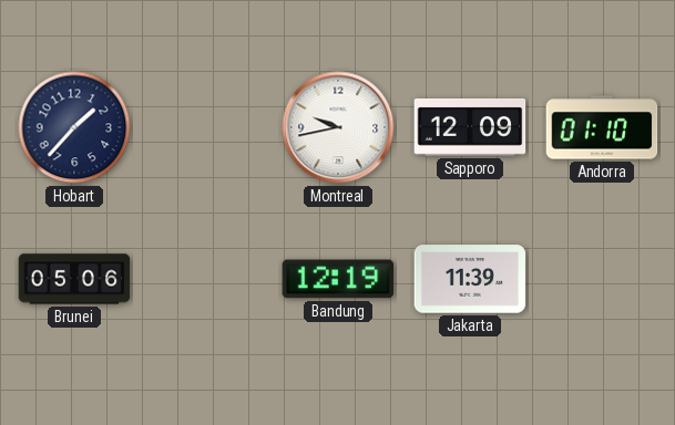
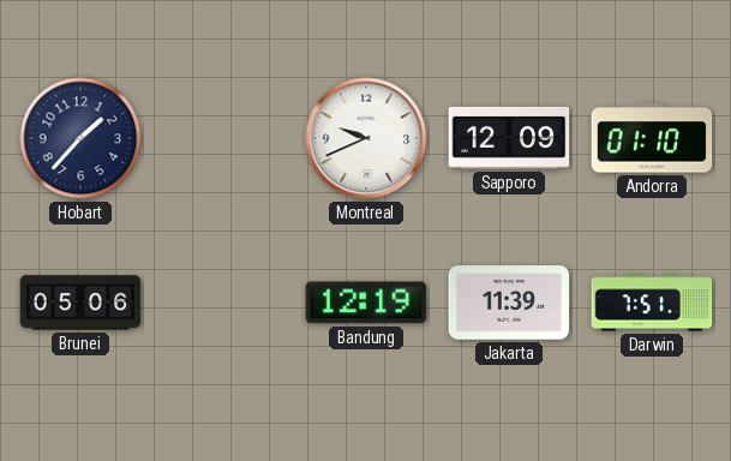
Montreal: 9:43 -> 9:41 (366, 138)
Darwin: none -> 7:51 (652, 303)
